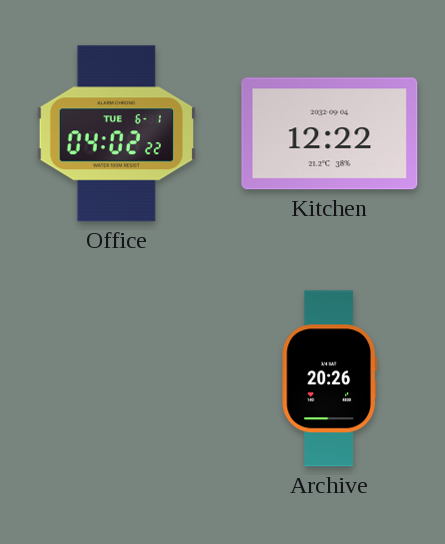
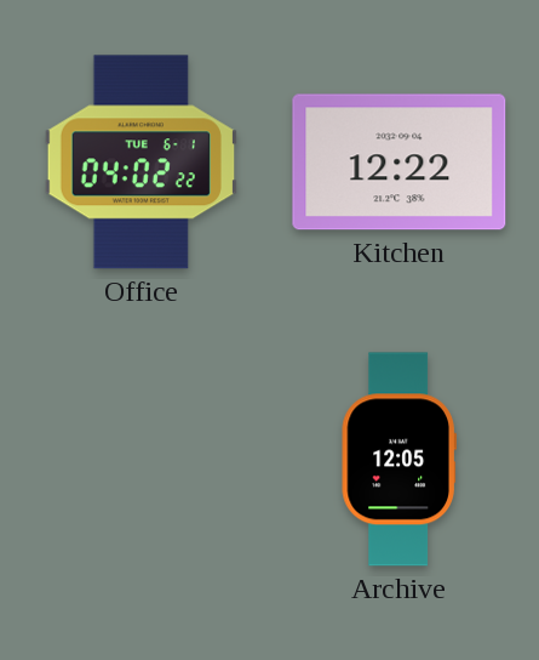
Archive: 20:26 -> 12:05 (398, 460)
